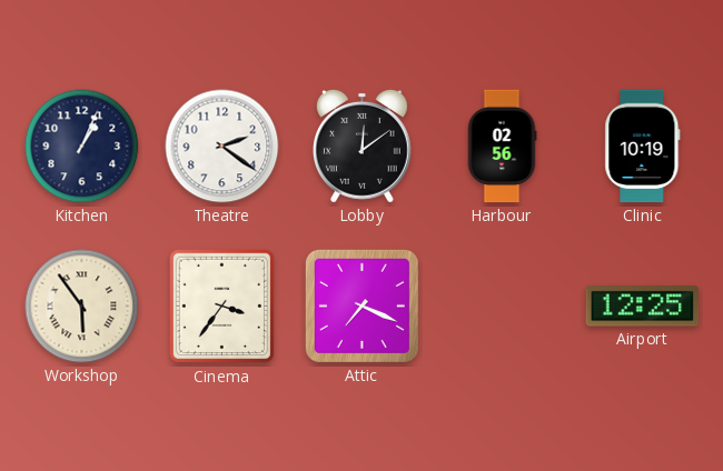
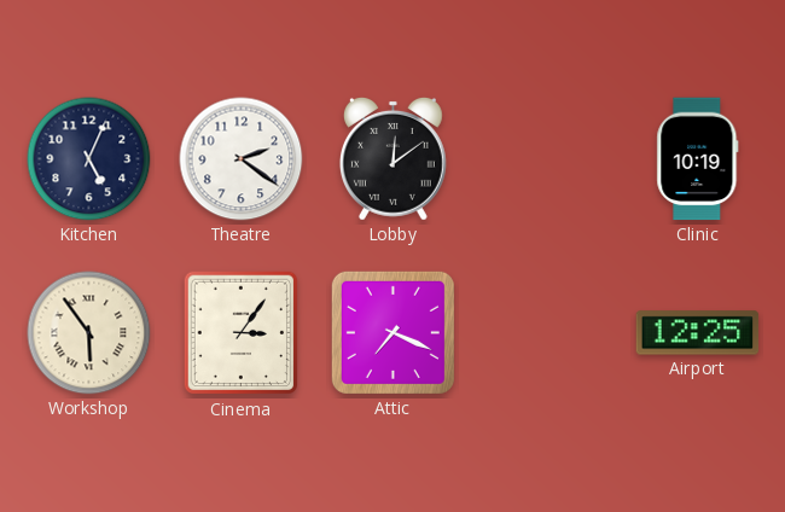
Kitchen: 1:04 -> 5:04 (89, 159)
Harbour: 02:56 -> none (502, 147)
Cinema: 3:36 -> 3:06 (240, 333)
